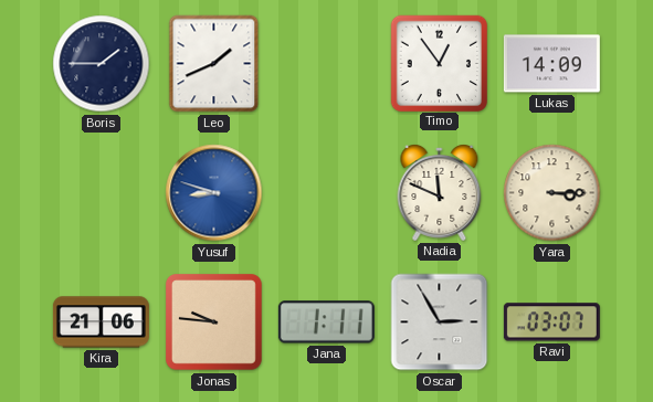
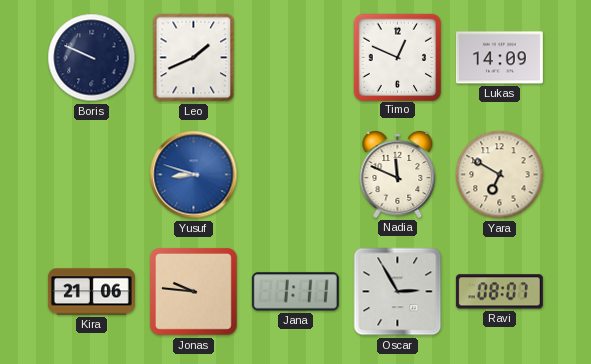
Boris: 1:45 -> 9:49 (92, 58)
Timo: 12:54 -> 12:49 (397, 57)
Yara: 3:15 -> 6:50 (500, 175)
Ravi: 03:07 -> 08:07 (499, 292)
